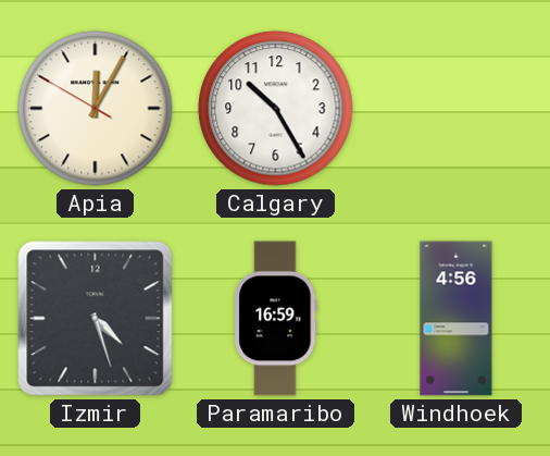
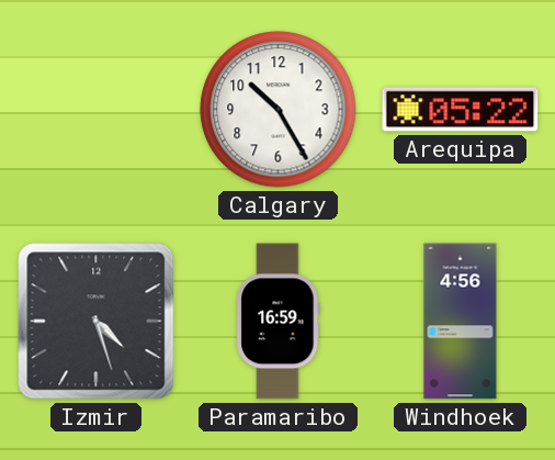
Apia: 12:04 -> none (96, 109)
Arequipa: none -> 05:22 (461, 110)
